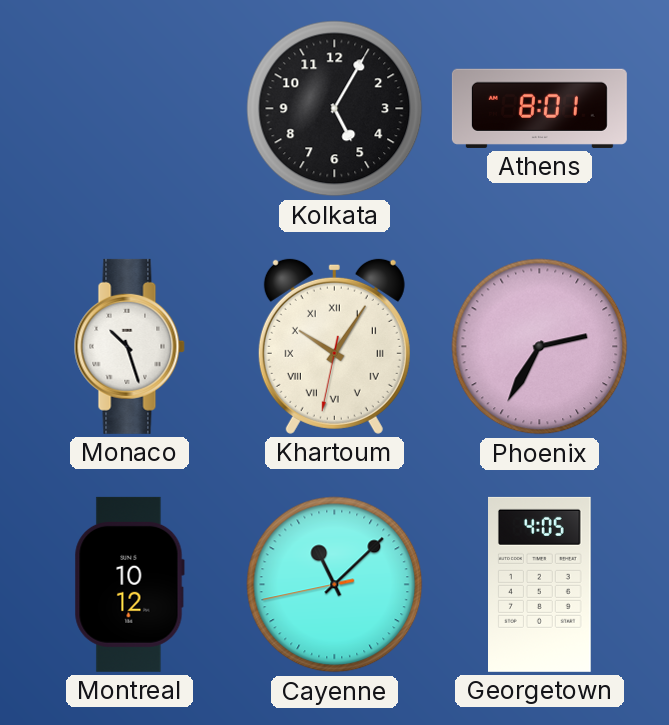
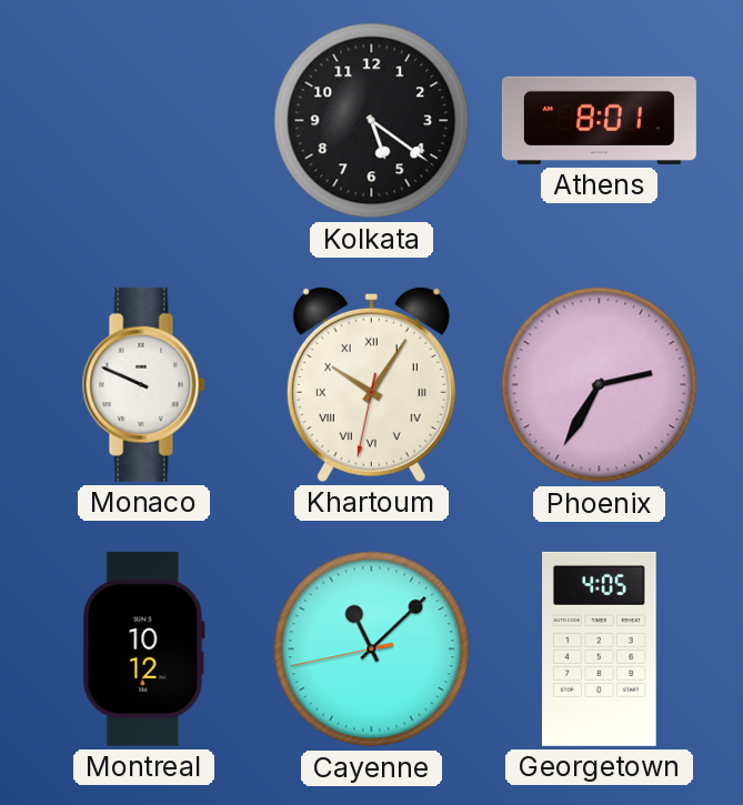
Kolkata: 5:05 -> 5:21 (372, 121)
Monaco: 10:27 -> 9:49 (143, 384)
